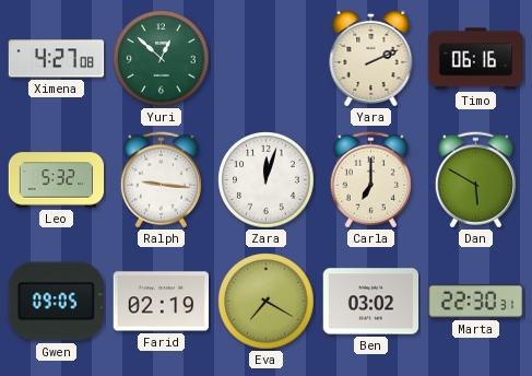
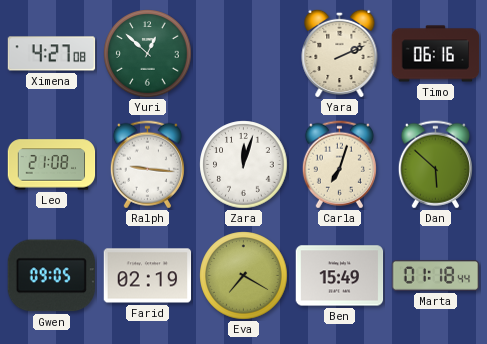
Leo: 5:32 -> 21:08 (52, 165)
Carla: 7:00 -> 7:03 (339, 165)
Dan: 5:50 -> 5:52 (435, 165)
Ben: 03:02 -> 15:49 (340, 276)
Marta: 22:30 -> 01:18 (436, 276)
